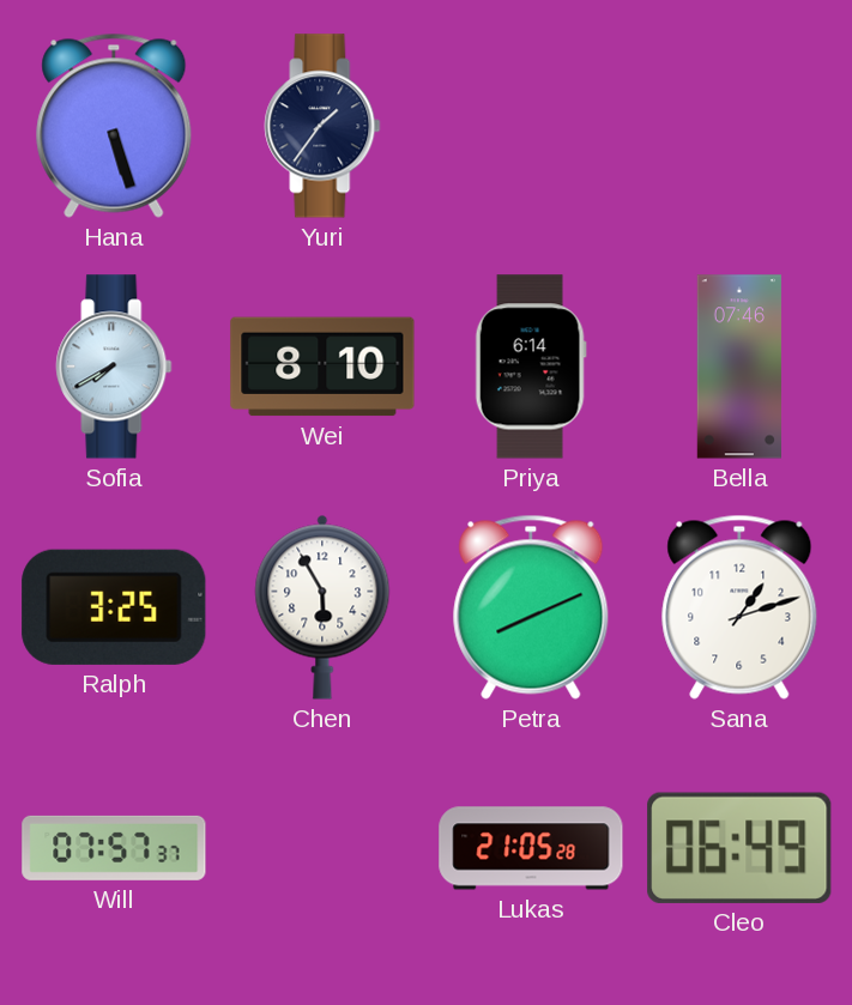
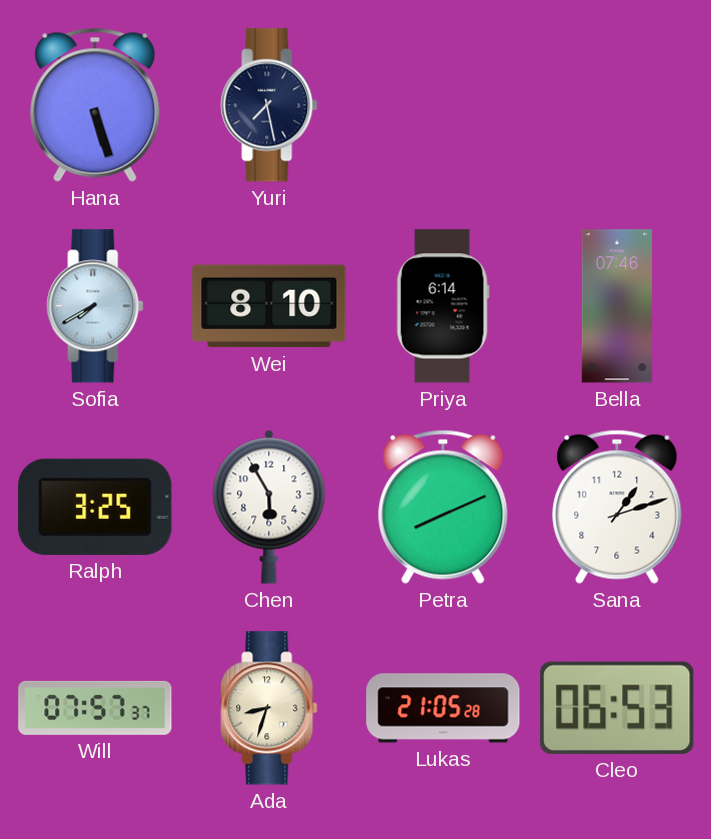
Yuri: 1:36 -> 7:28 (269, 105)
Ada: none -> 8:33 (269, 708)
Cleo: 06:49 -> 06:53 (617, 708)
